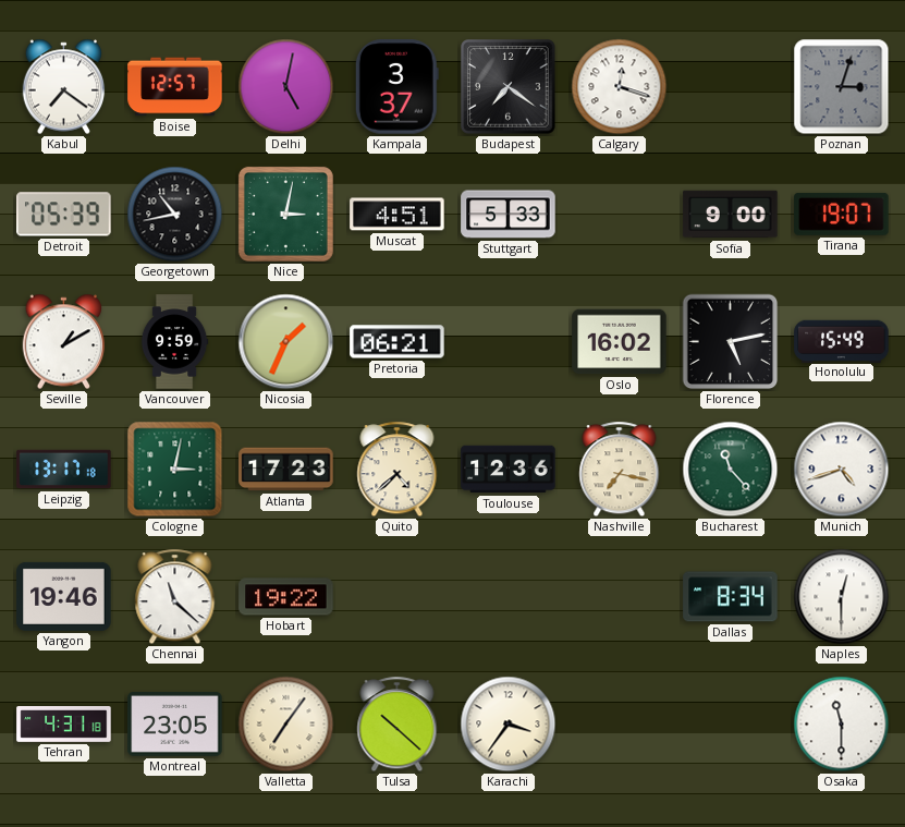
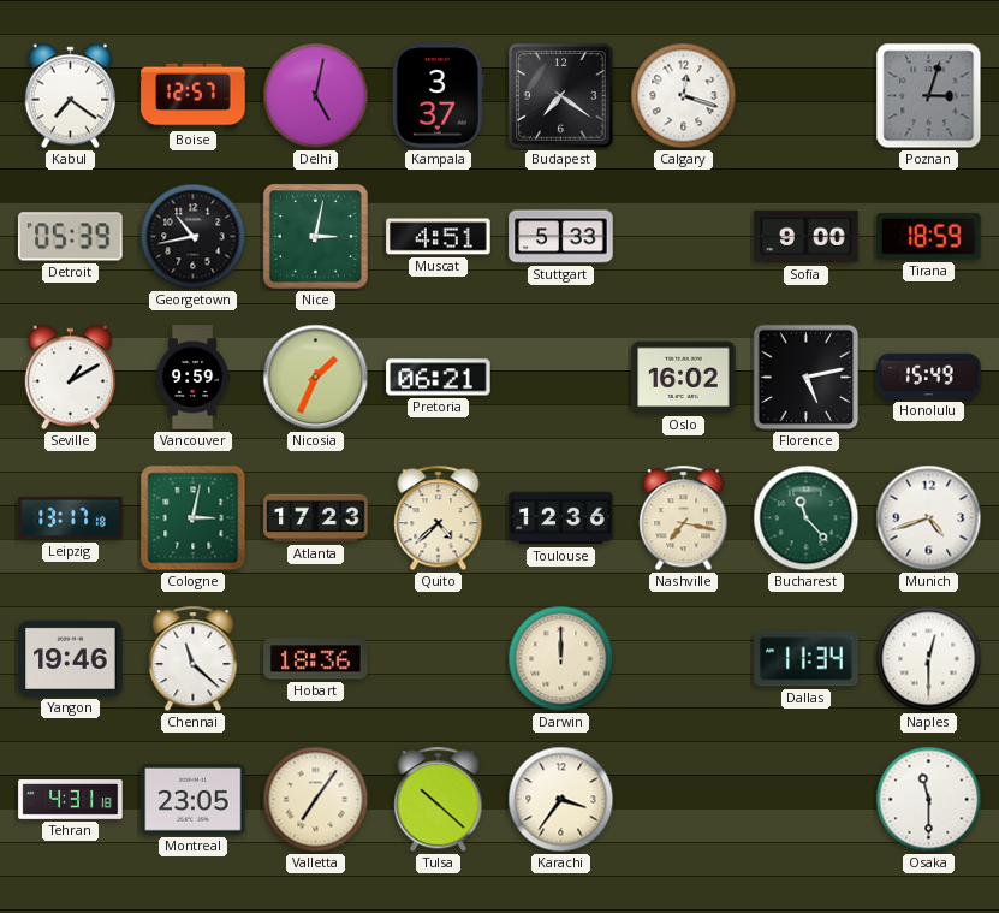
Tirana: 19:07 -> 18:59 (929, 236)
Hobart: 19:22 -> 18:36 (316, 659)
Darwin: none -> 12:00 (561, 659)
Dallas: 8:34 -> 11:34 (807, 659)
